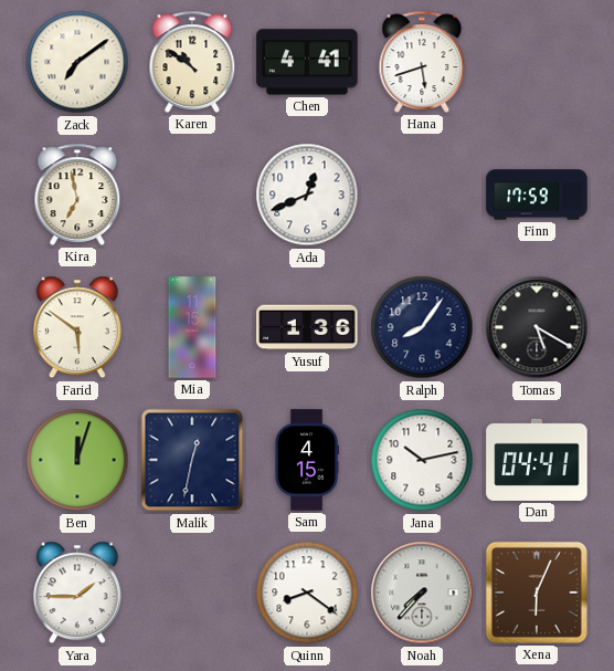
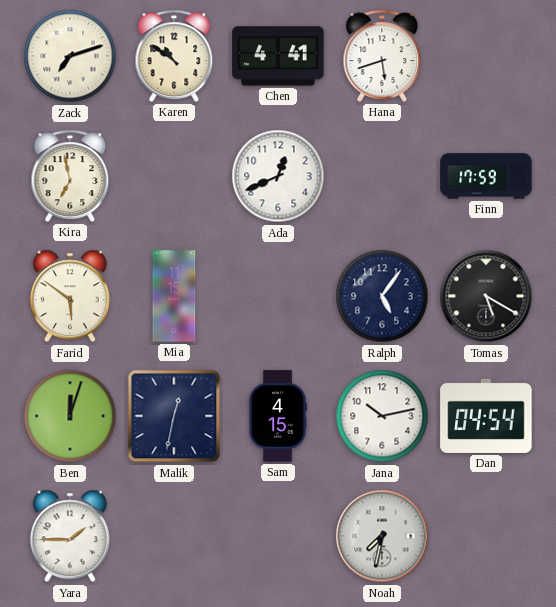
Zack: 7:09 -> 7:12 (70, 56)
Yusuf: 1:36 -> none (307, 327)
Ralph: 8:06 -> 5:06 (382, 296)
Dan: 04:41 -> 04:54 (486, 416)
Quinn: 8:21 -> none (307, 593)
Noah: 7:37 -> 7:32 (382, 536)
Xena: 6:04 -> none (537, 593)
